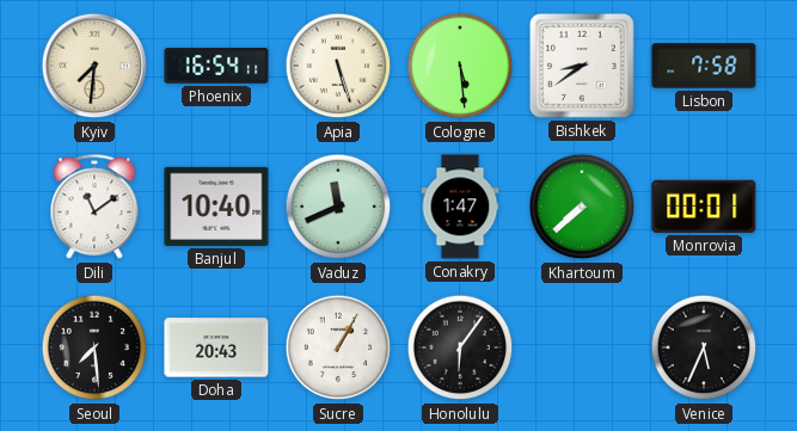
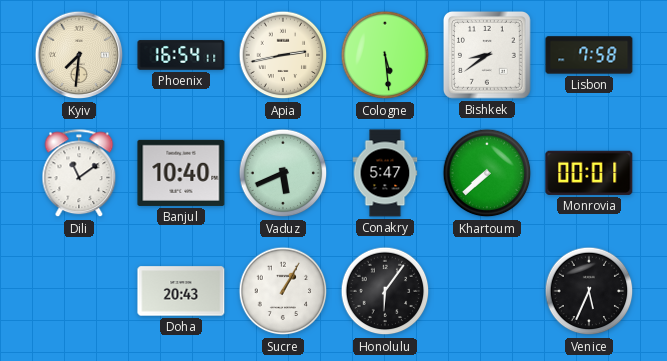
Apia: 5:27 -> 2:43 (283, 55)
Vaduz: 11:41 -> 5:41 (283, 173)
Conakry: 1:47 -> 5:47 (385, 173)
Seoul: 7:29 -> none (94, 347)
